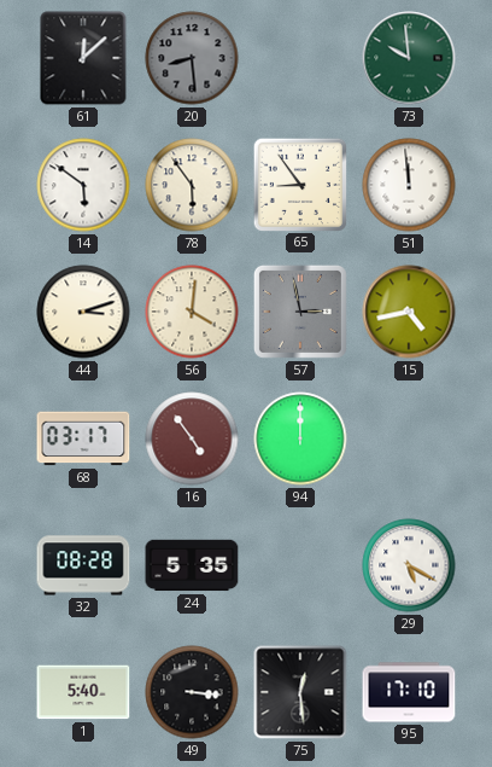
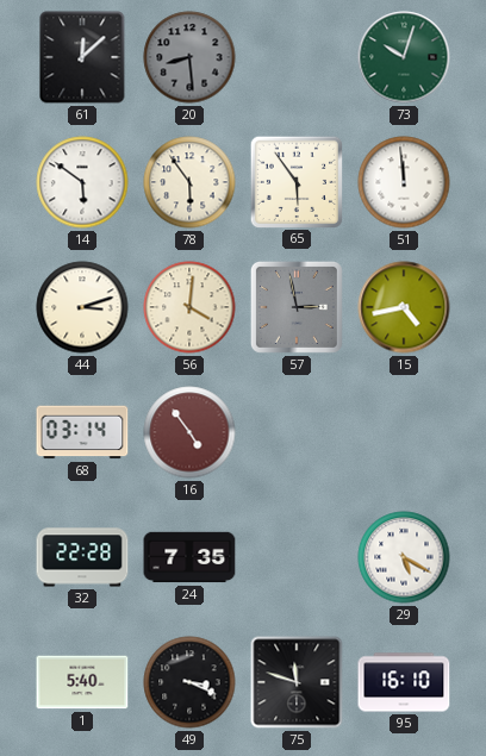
73: 9:59 -> 10:03 (404, 57)
65: 8:54 -> 5:54 (295, 181)
68: 03:17 -> 03:14 (82, 432)
94: 12:00 -> none (300, 438)
32: 08:28 -> 22:28 (82, 557)
24: 5:35 -> 7:35 (189, 557)
49: 3:16 -> 3:19 (189, 682)
75: 12:29 -> 11:48 (297, 682)
95: 17:10 -> 16:10 (404, 682)
